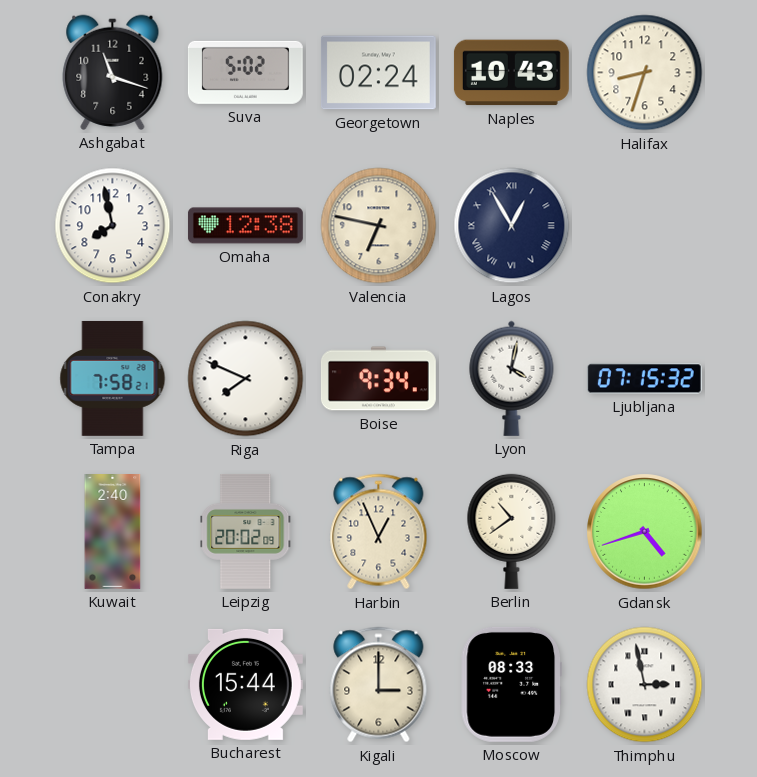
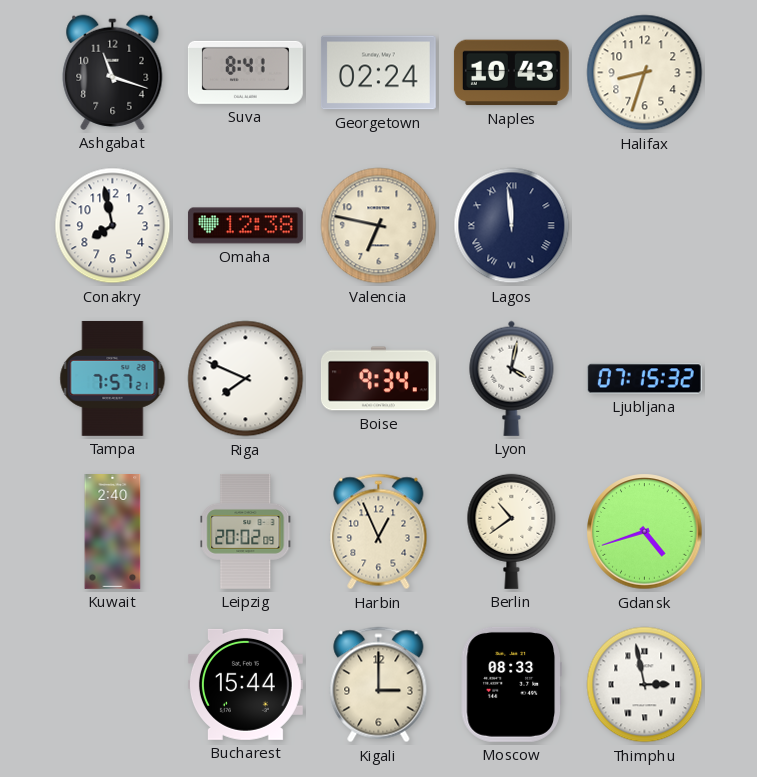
Suva: 5:02 -> 8:41 (245, 72)
Lagos: 12:55 -> 11:59 (512, 226)
Tampa: 7:58 -> 7:57 (113, 378)
